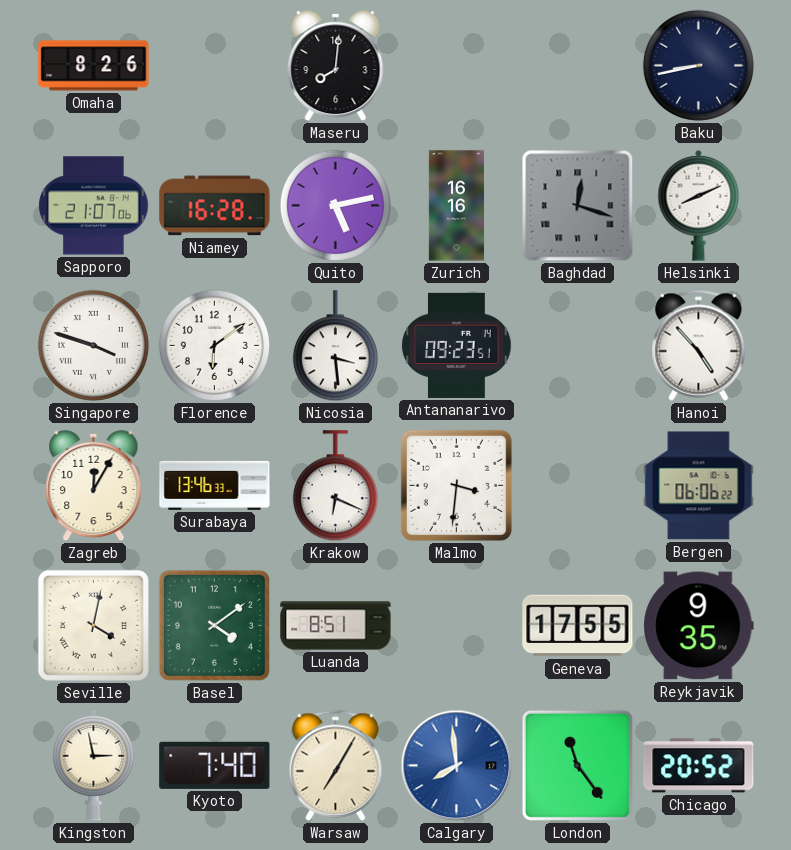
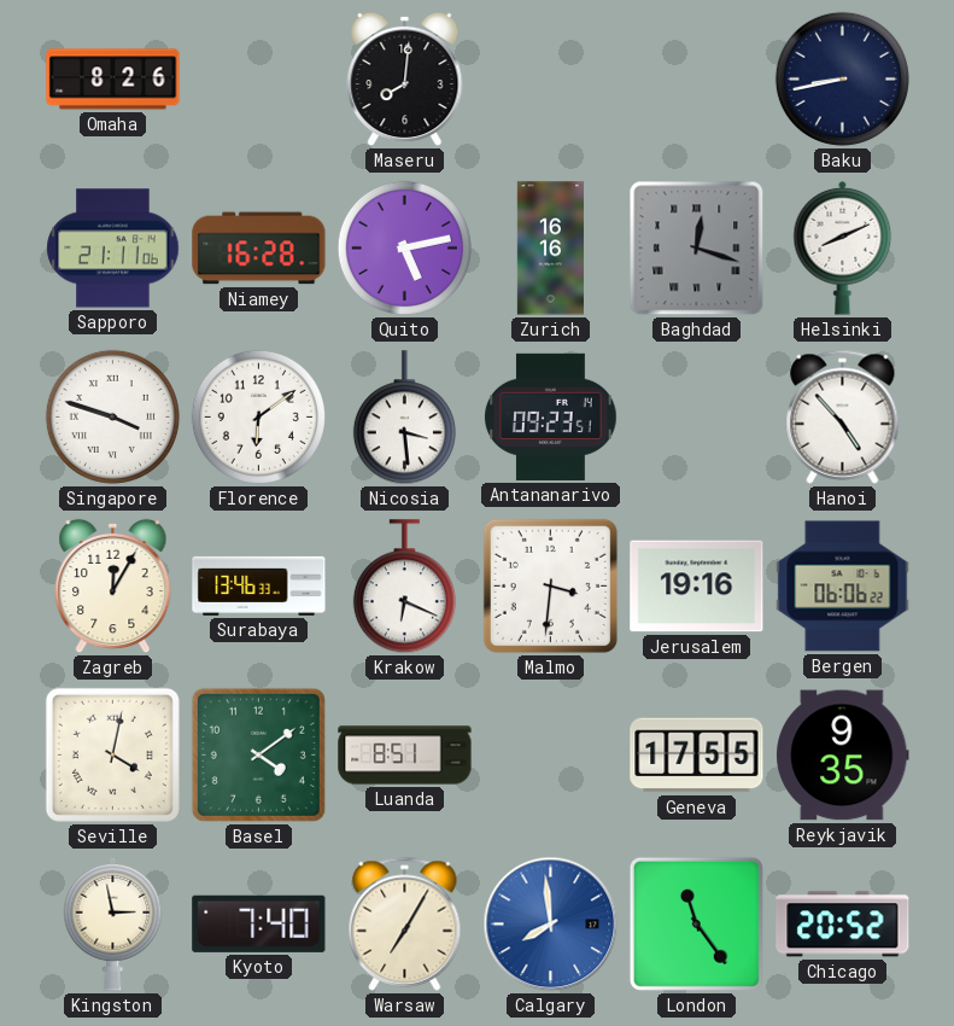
Sapporo: 21:07 -> 21:11 (113, 249)
Jerusalem: none -> 19:16 (697, 587)
